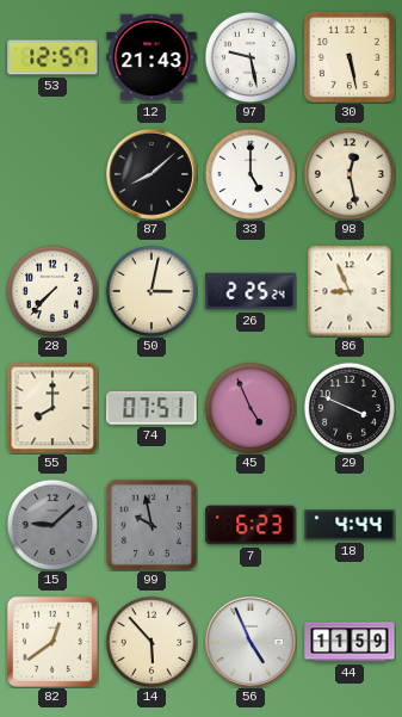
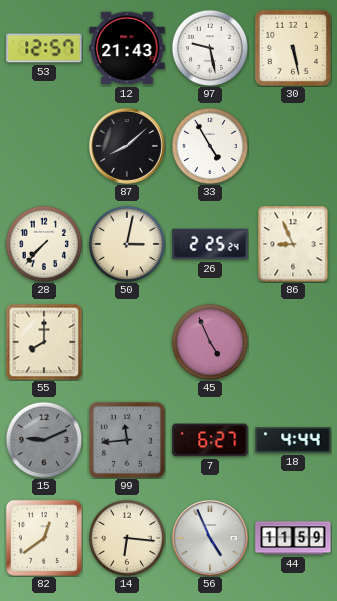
33: 5:00 -> 4:55 (209, 145)
98: 12:28 -> none (348, 173)
74: 07:51 -> none (151, 408)
29: 3:49 -> none (348, 407)
15: 9:08 -> 9:11 (43, 439)
99: 9:58 -> 11:44 (127, 440)
7: 6:23 -> 6:27 (210, 440)
14: 5:53 -> 6:16 (126, 537)
